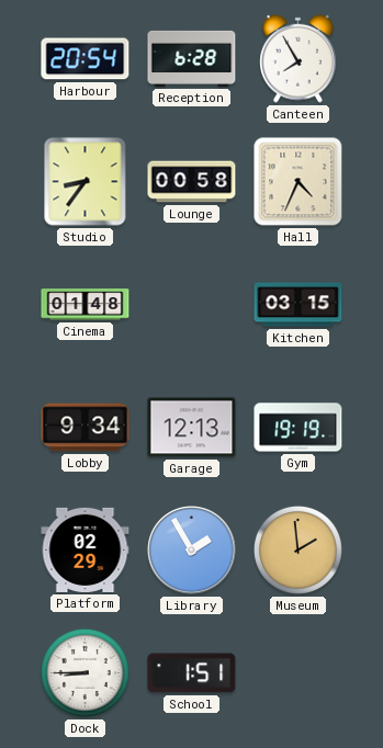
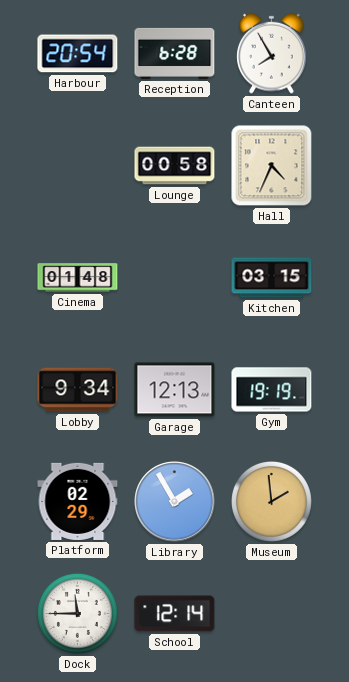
Studio: 8:36 -> none (86, 182)
Dock: 8:45 -> 11:45 (77, 613)
School: 1:51 -> 12:14 (175, 614)
